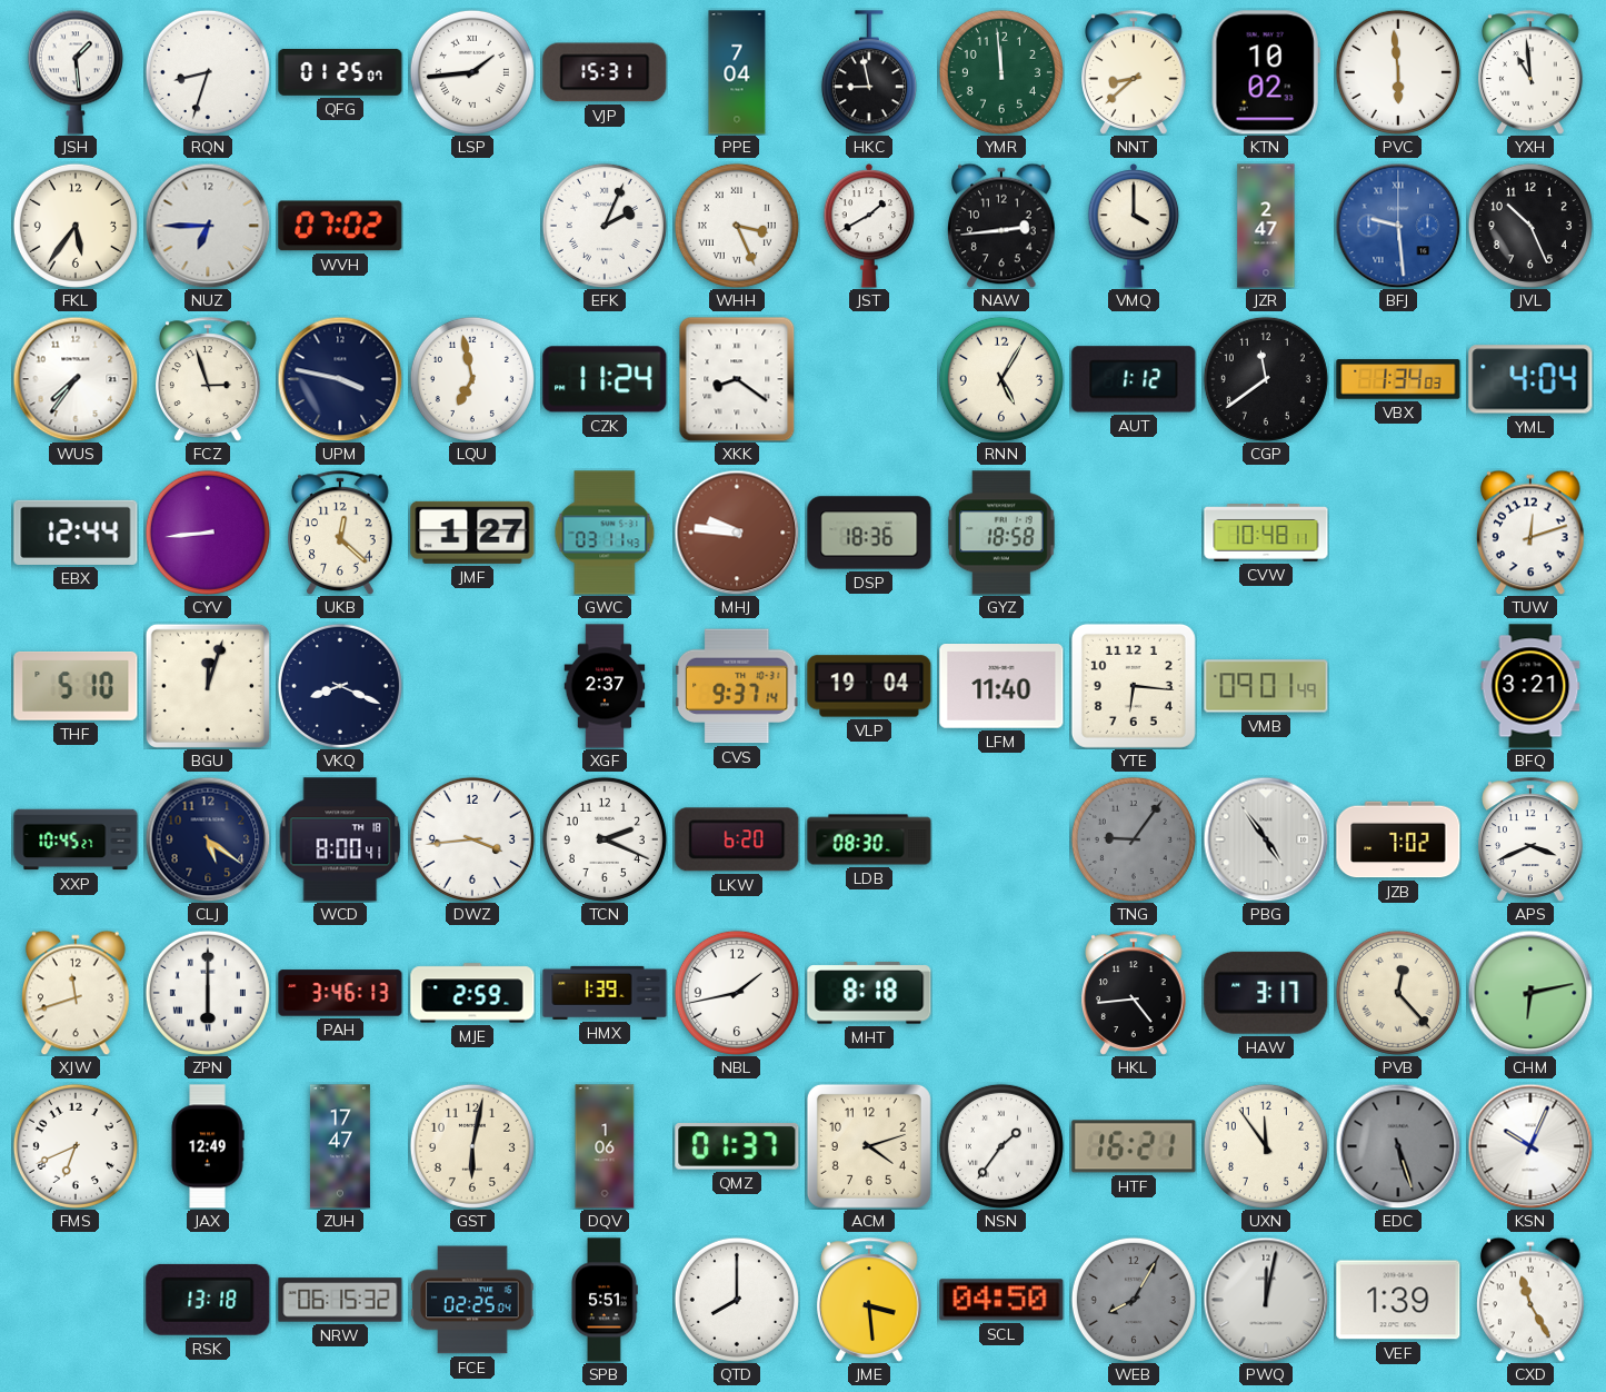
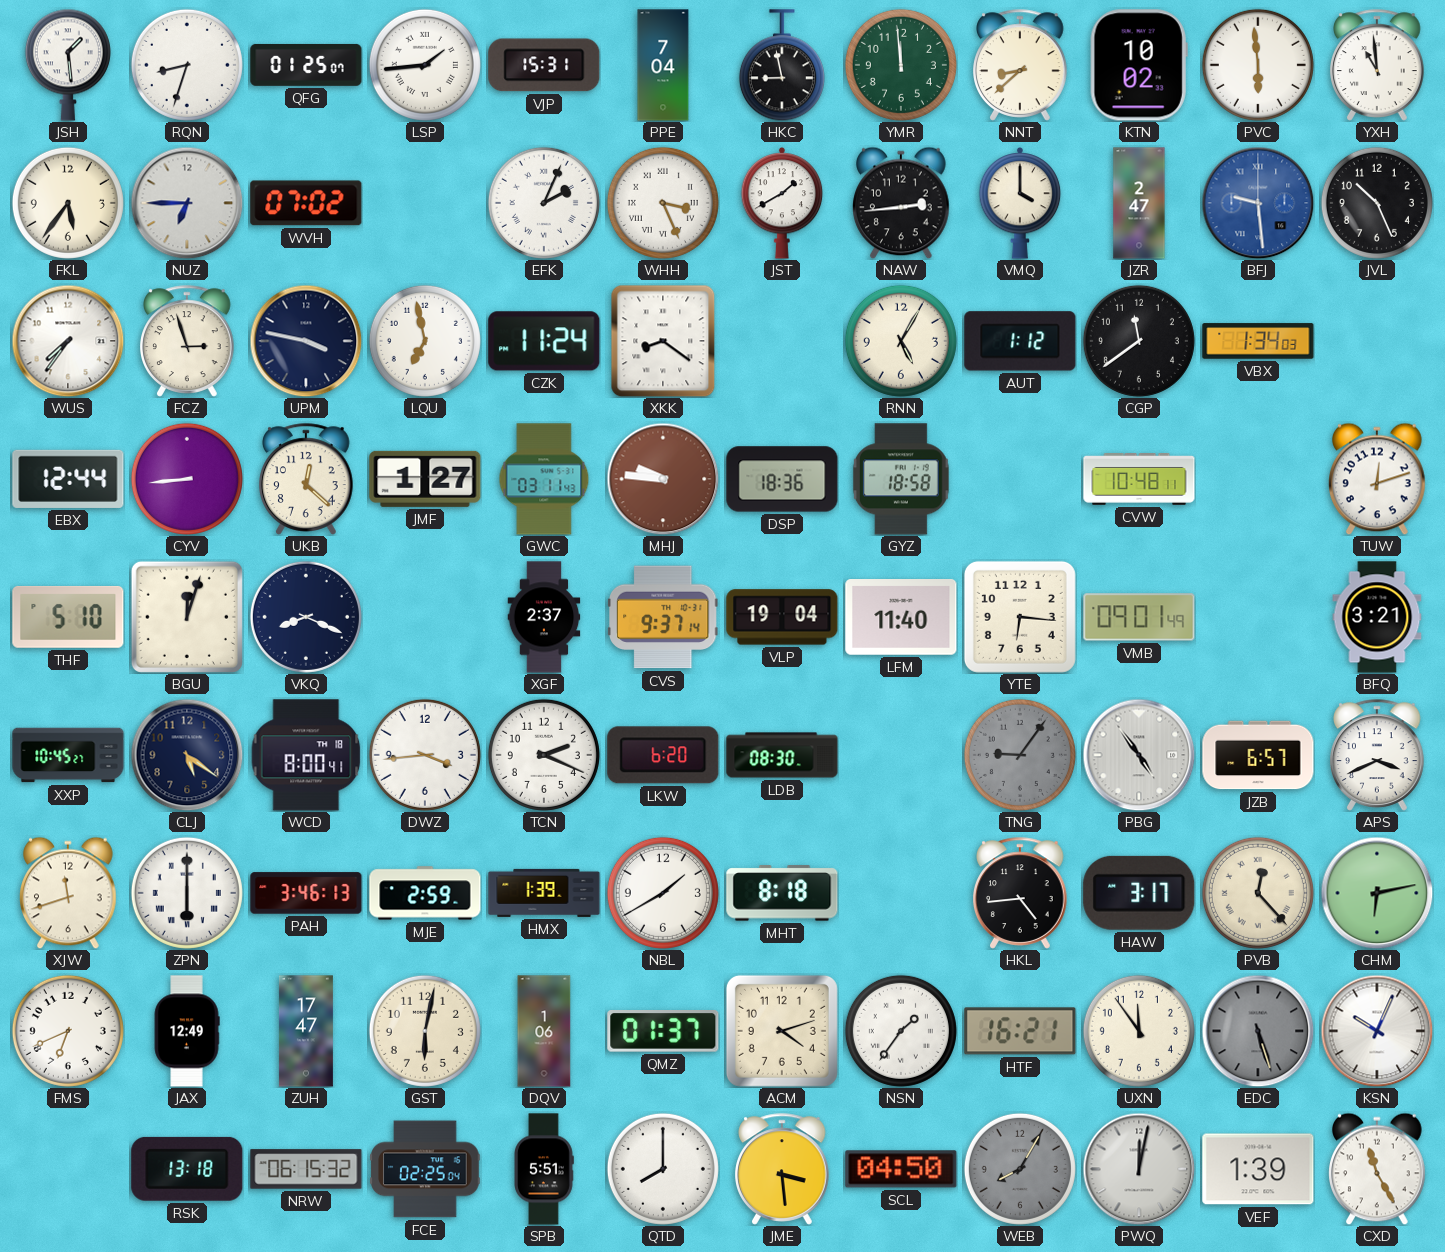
YML: 4:04 -> none (1530, 379)
JZB: 7:02 -> 6:57 (1258, 755)
NBL: 1:43 -> 1:40 (663, 893)
